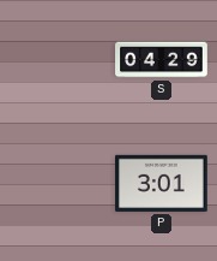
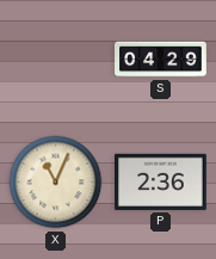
X: none -> 11:04 (56, 183)
P: 3:01 -> 2:36 (161, 181)
